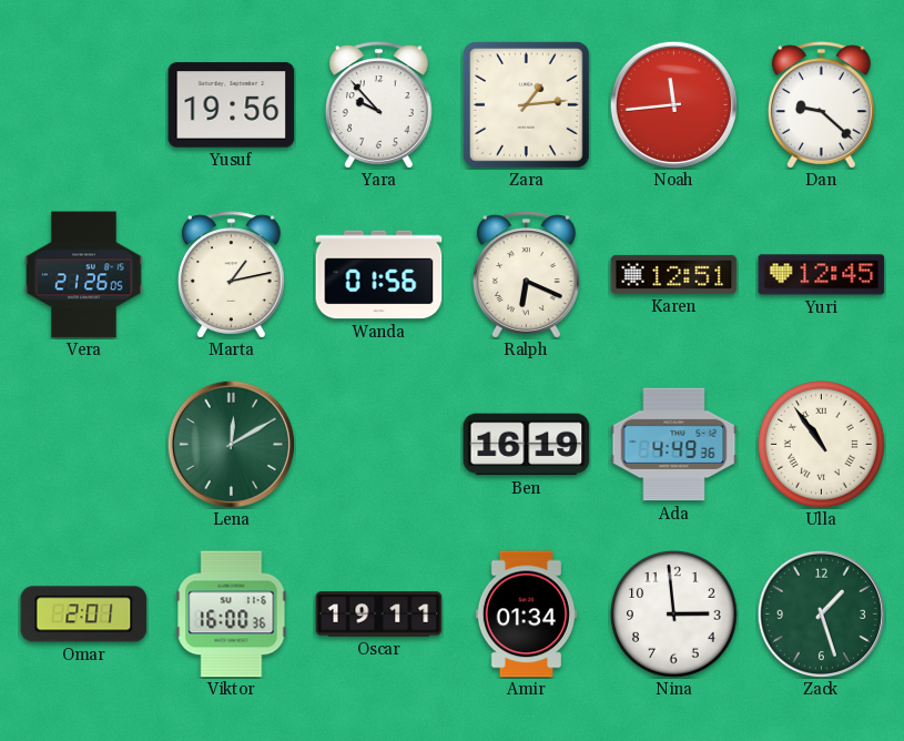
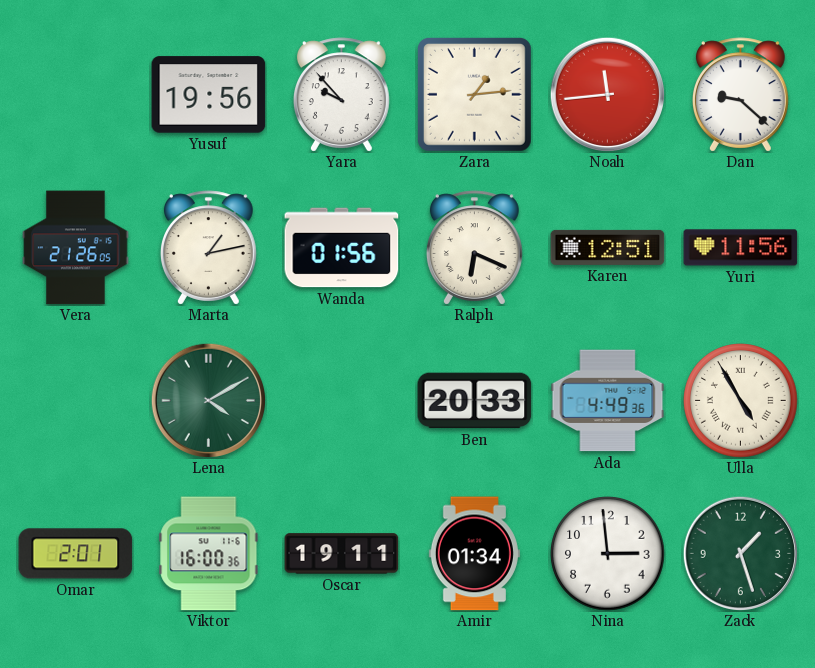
Yuri: 12:45 -> 11:56 (741, 248)
Lena: 12:10 -> 4:10 (208, 400)
Ben: 16:19 -> 20:33 (475, 401)
Ulla: 10:54 -> 4:55 (741, 401)
